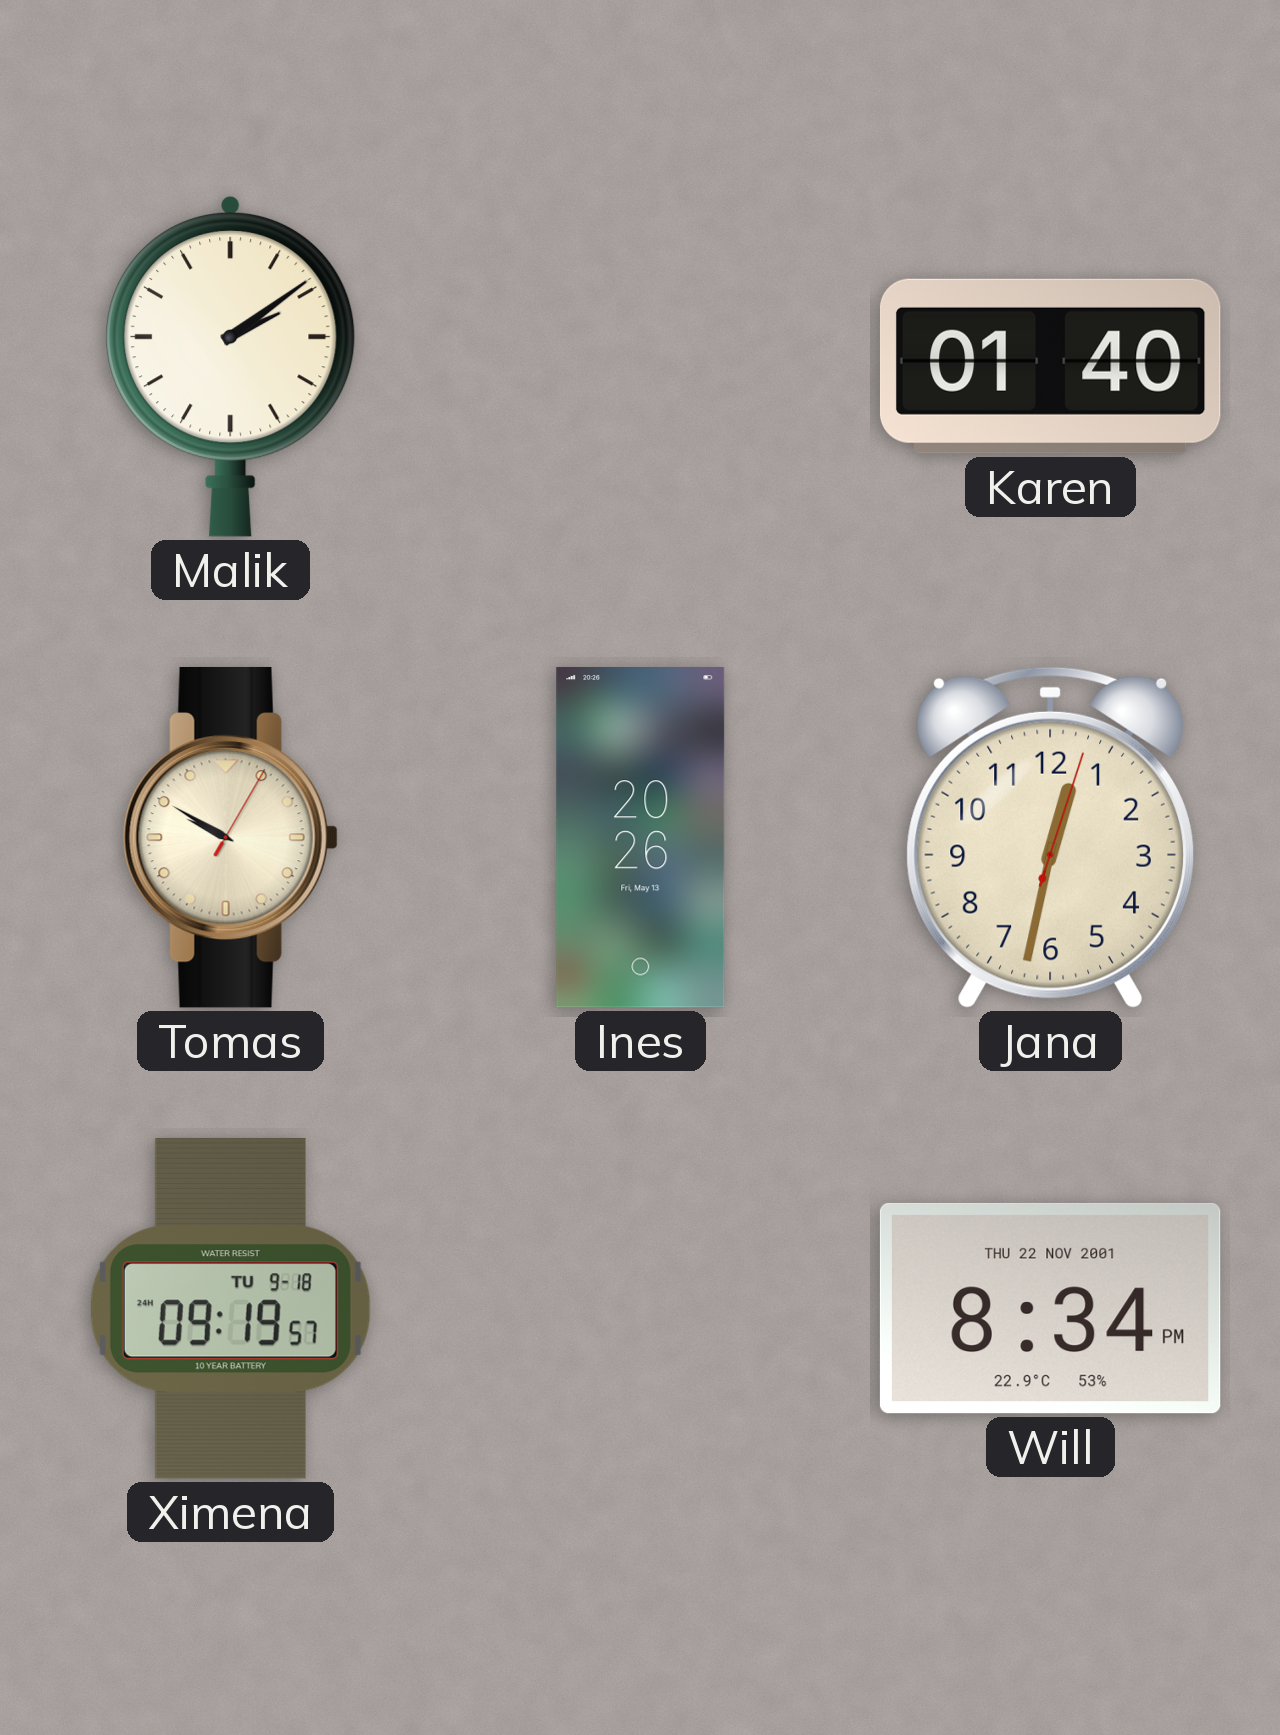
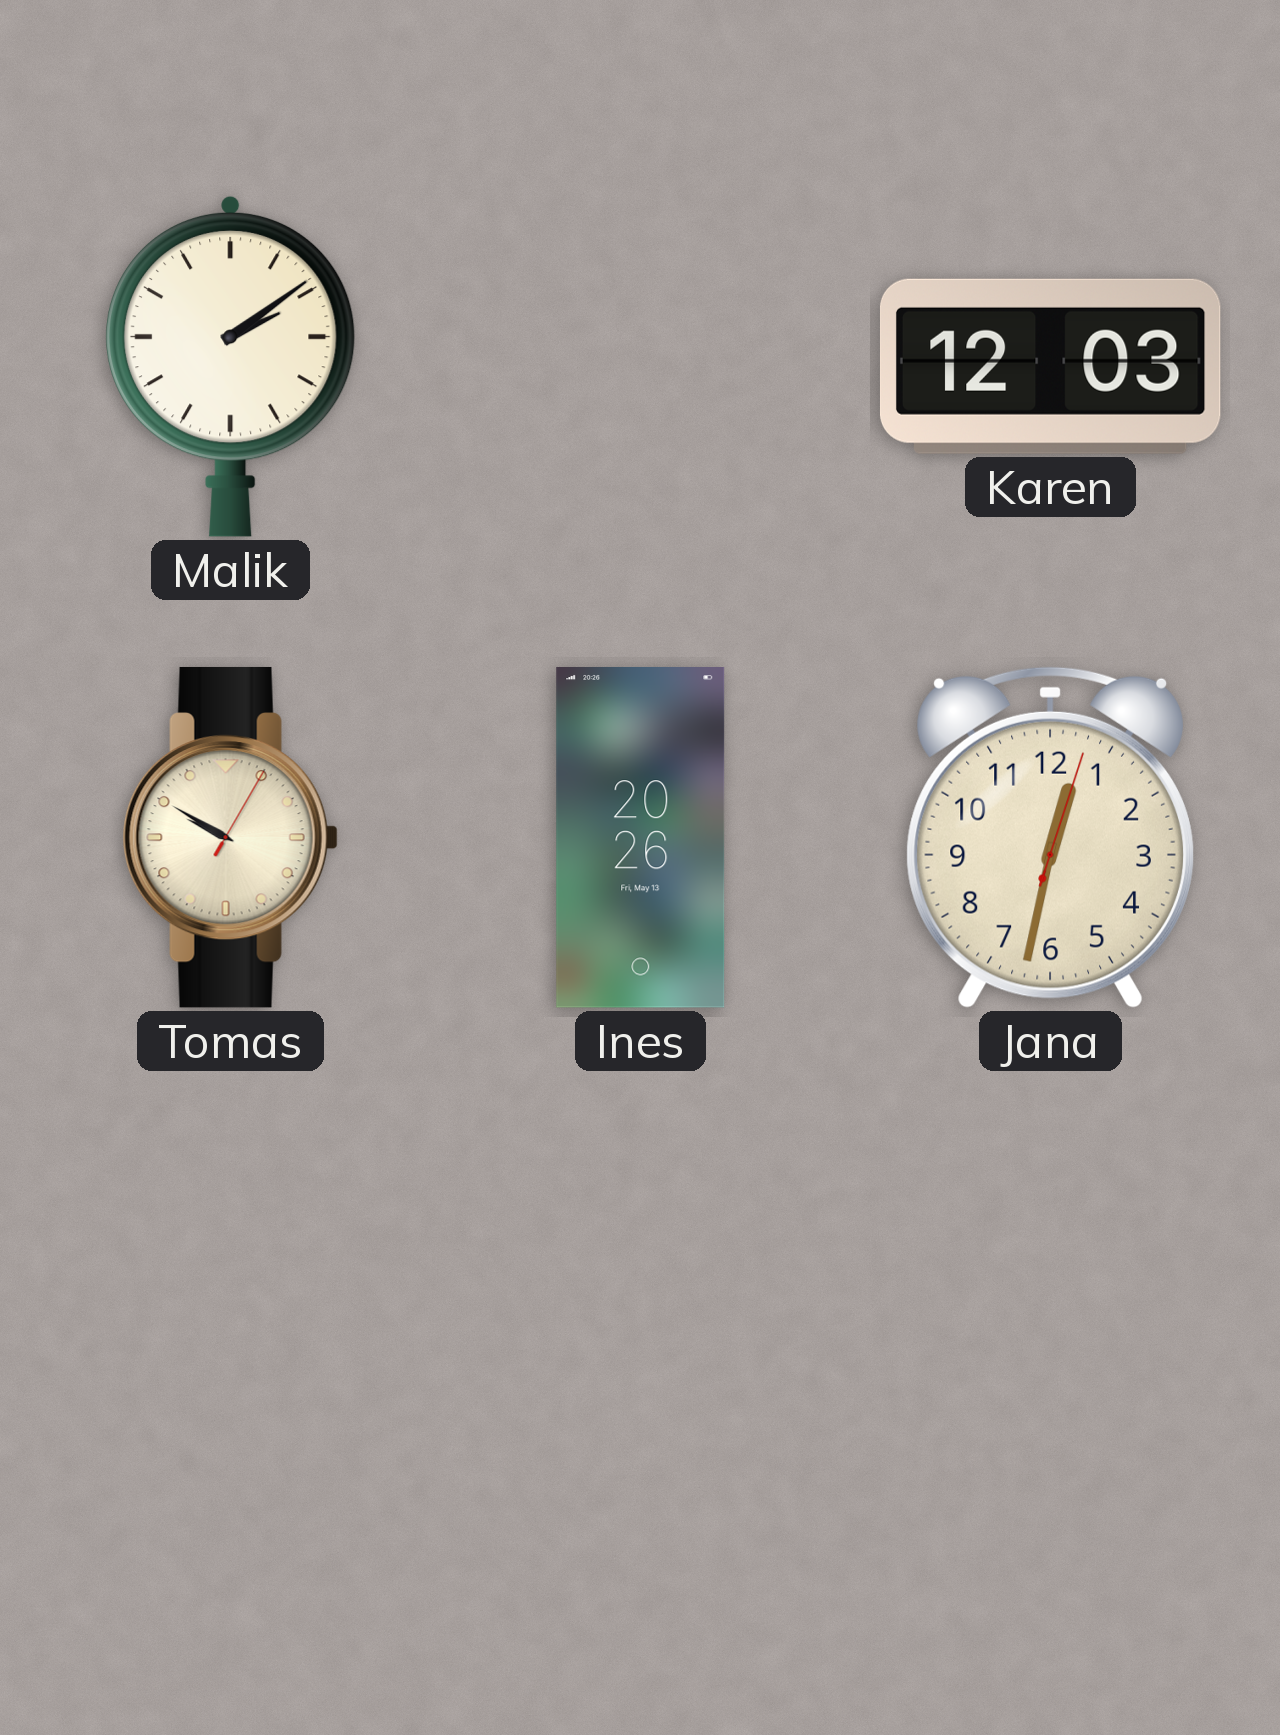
Karen: 01:40 -> 12:03 (1050, 366)
Ximena: 09:19 -> none (230, 1308)
Will: 8:34 -> none (1050, 1308)
